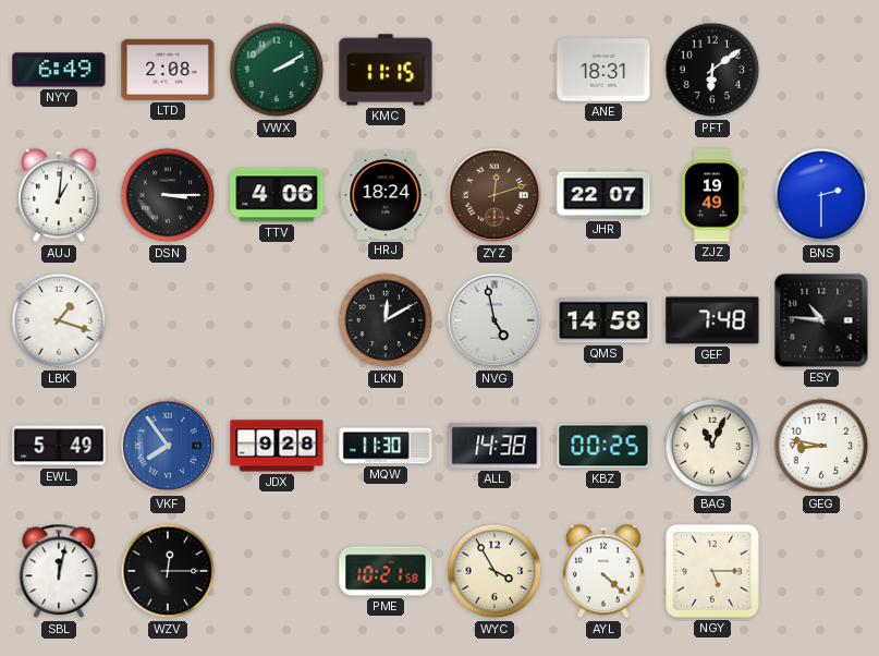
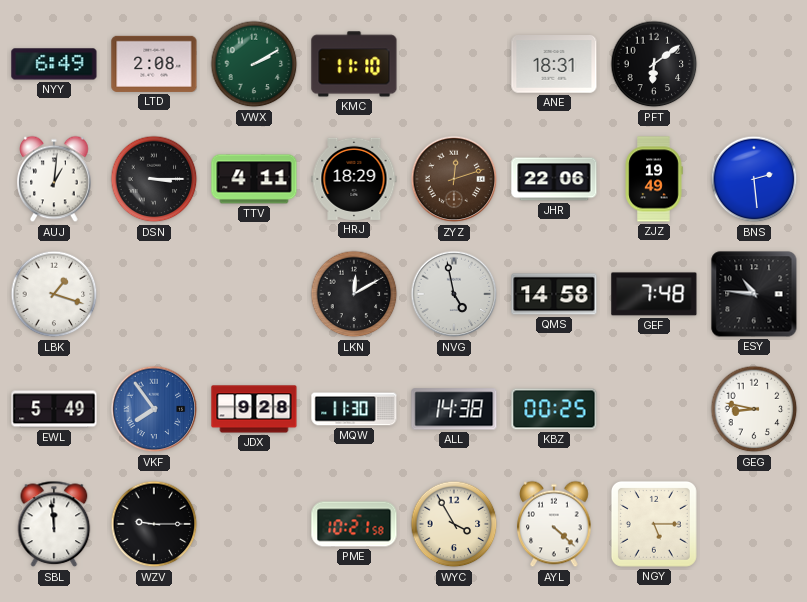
KMC: 11:15 -> 11:10 (354, 64)
TTV: 4:06 -> 4:11 (254, 179)
HRJ: 18:24 -> 18:29 (354, 179)
JHR: 22:07 -> 22:06 (554, 179)
BNS: 2:30 -> 2:29 (754, 179)
BAG: 11:04 -> none (712, 446)
SBL: 12:02 -> 11:59 (54, 524)
WZV: 12:15 -> 9:15 (154, 524)
